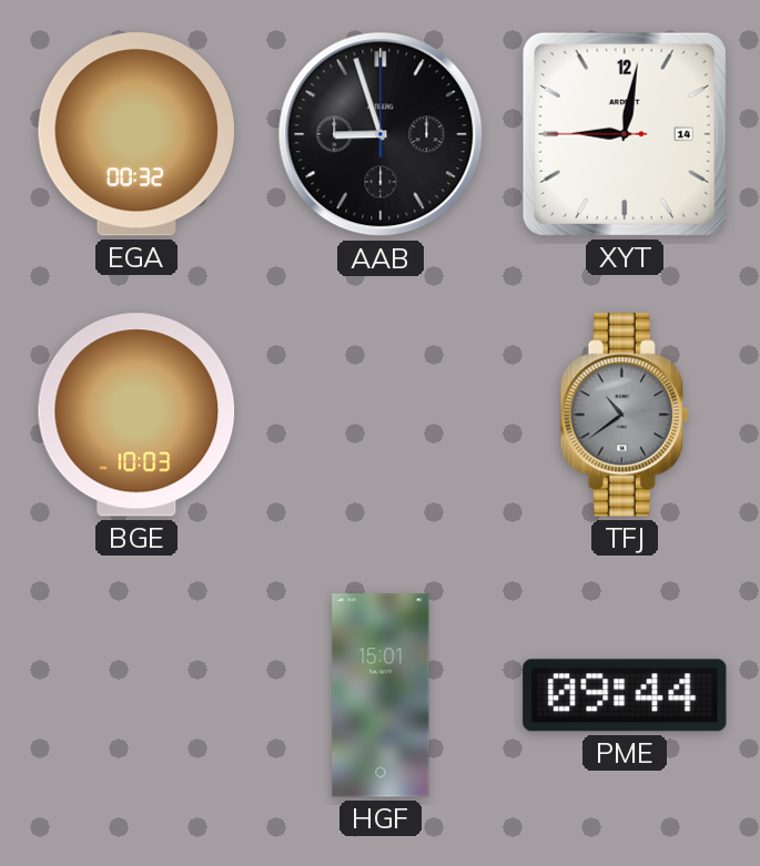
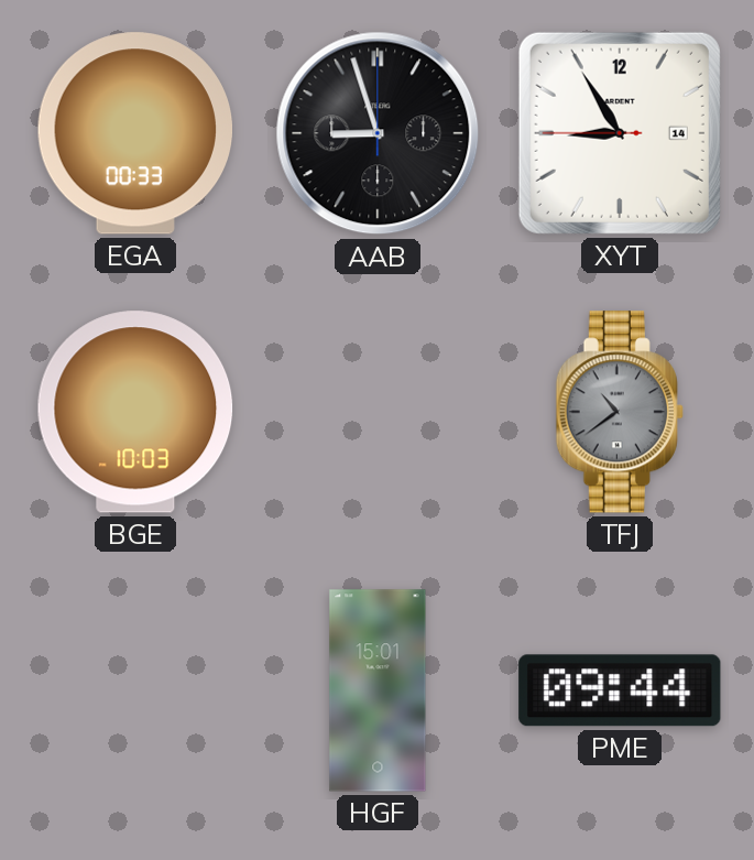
EGA: 00:32 -> 00:33 (134, 133)
XYT: 9:01 -> 8:54 (620, 133)
